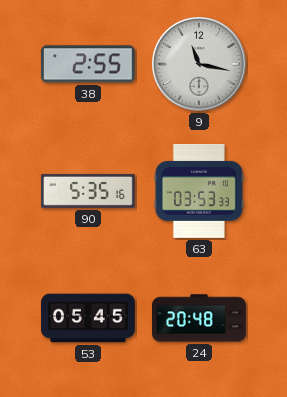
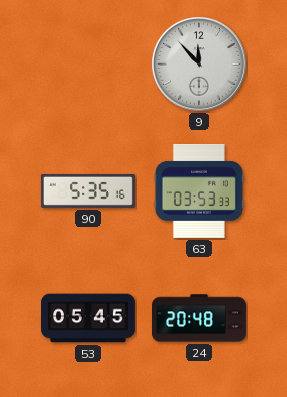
38: 2:55 -> none (88, 64)
9: 11:17 -> 11:53 (199, 64)
